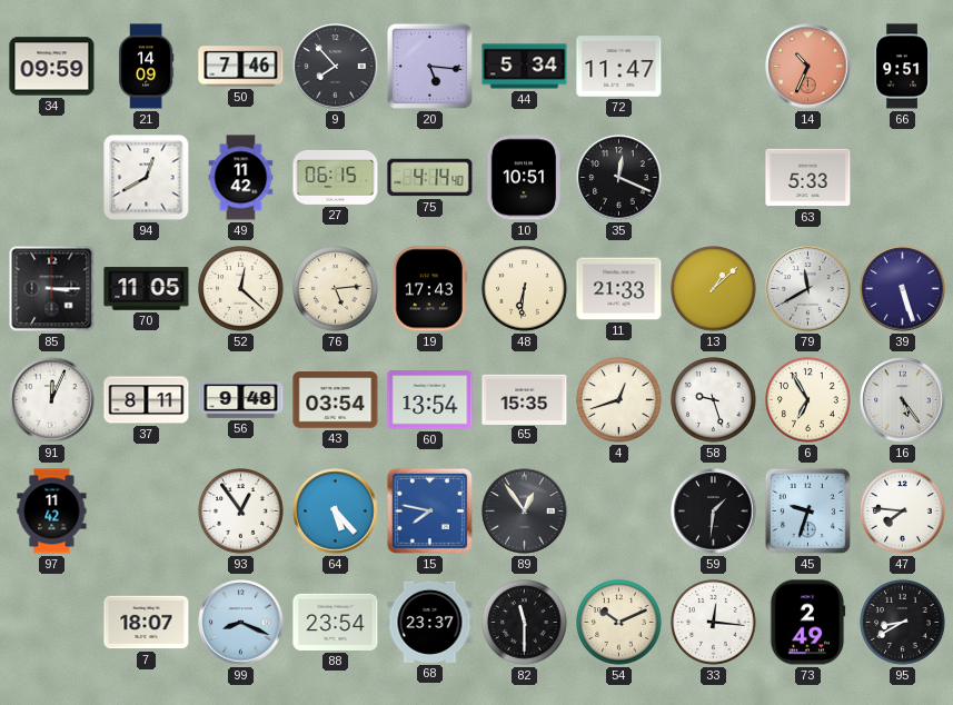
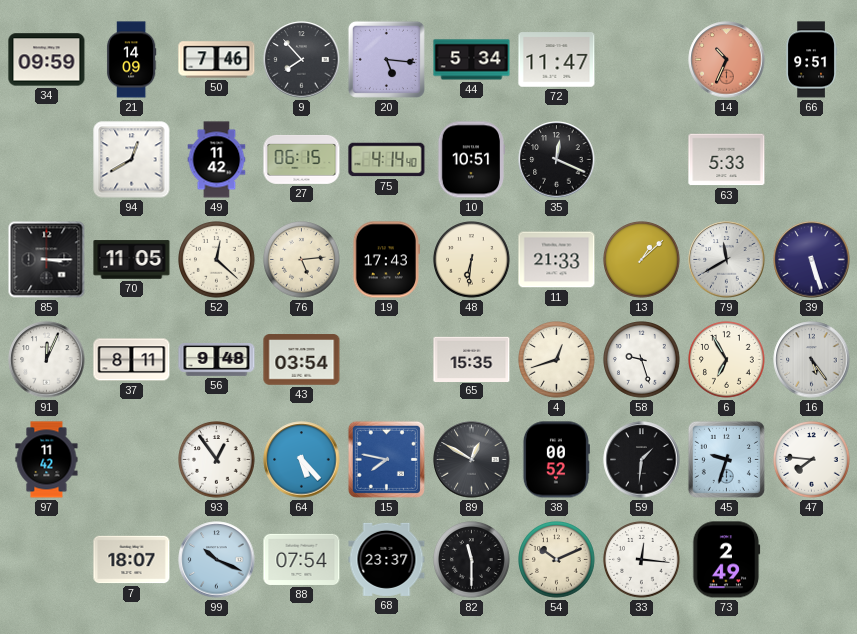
60: 13:54 -> none (430, 400)
89: 12:54 -> 12:50 (472, 460)
38: none -> 00:52 (556, 460)
99: 8:19 -> 10:19 (217, 560)
88: 23:54 -> 07:54 (302, 559)
95: 8:40 -> none (903, 623)
